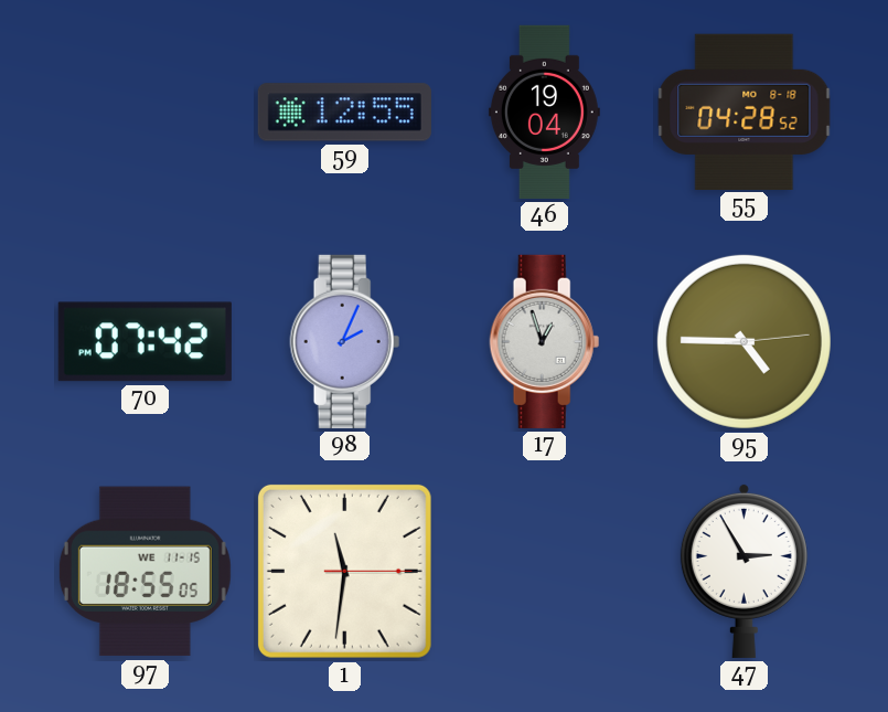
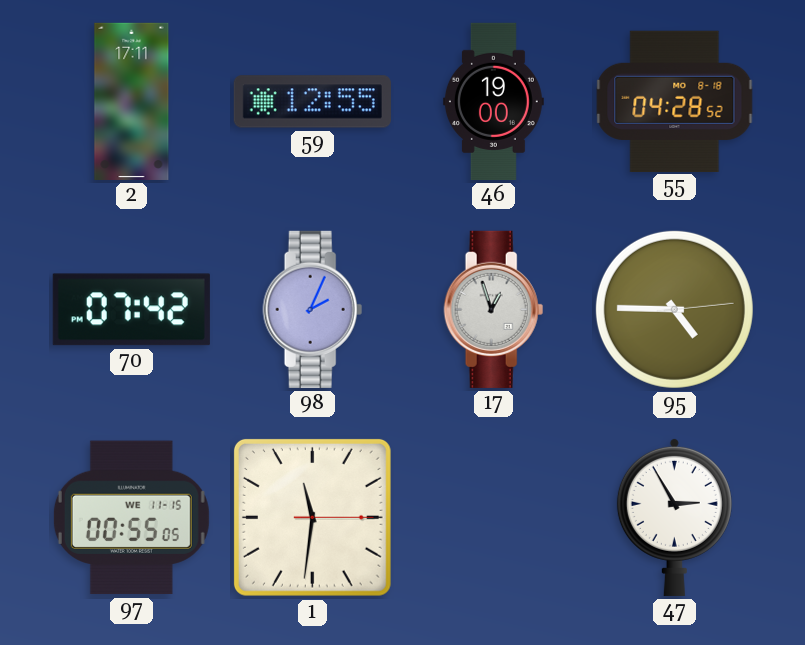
2: none -> 17:11 (132, 101)
46: 19:04 -> 19:00 (493, 101)
97: 18:55 -> 00:55 (131, 518)
